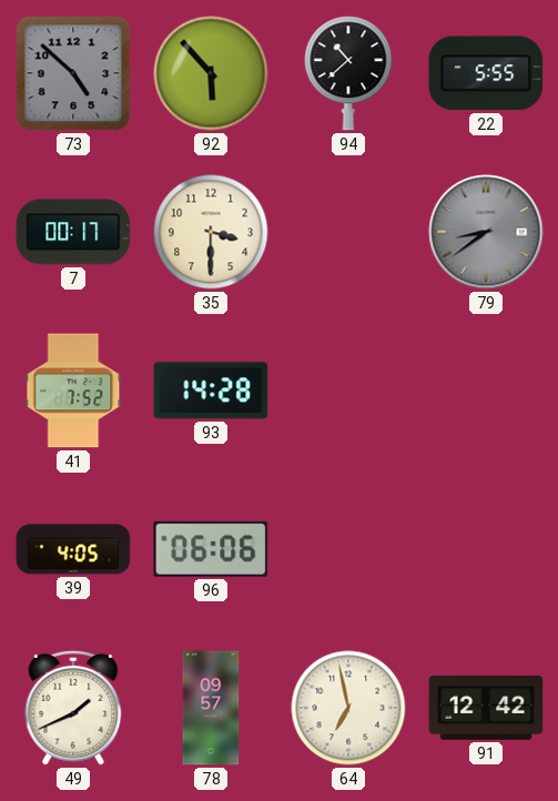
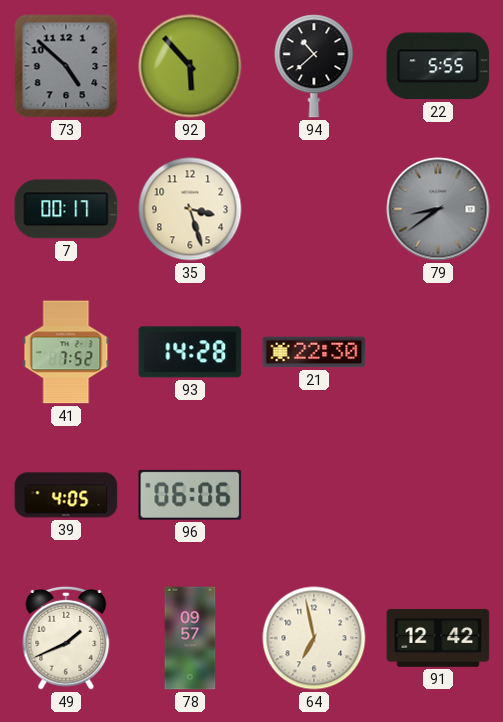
35: 3:30 -> 3:27 (190, 209)
21: none -> 22:30 (314, 352)
